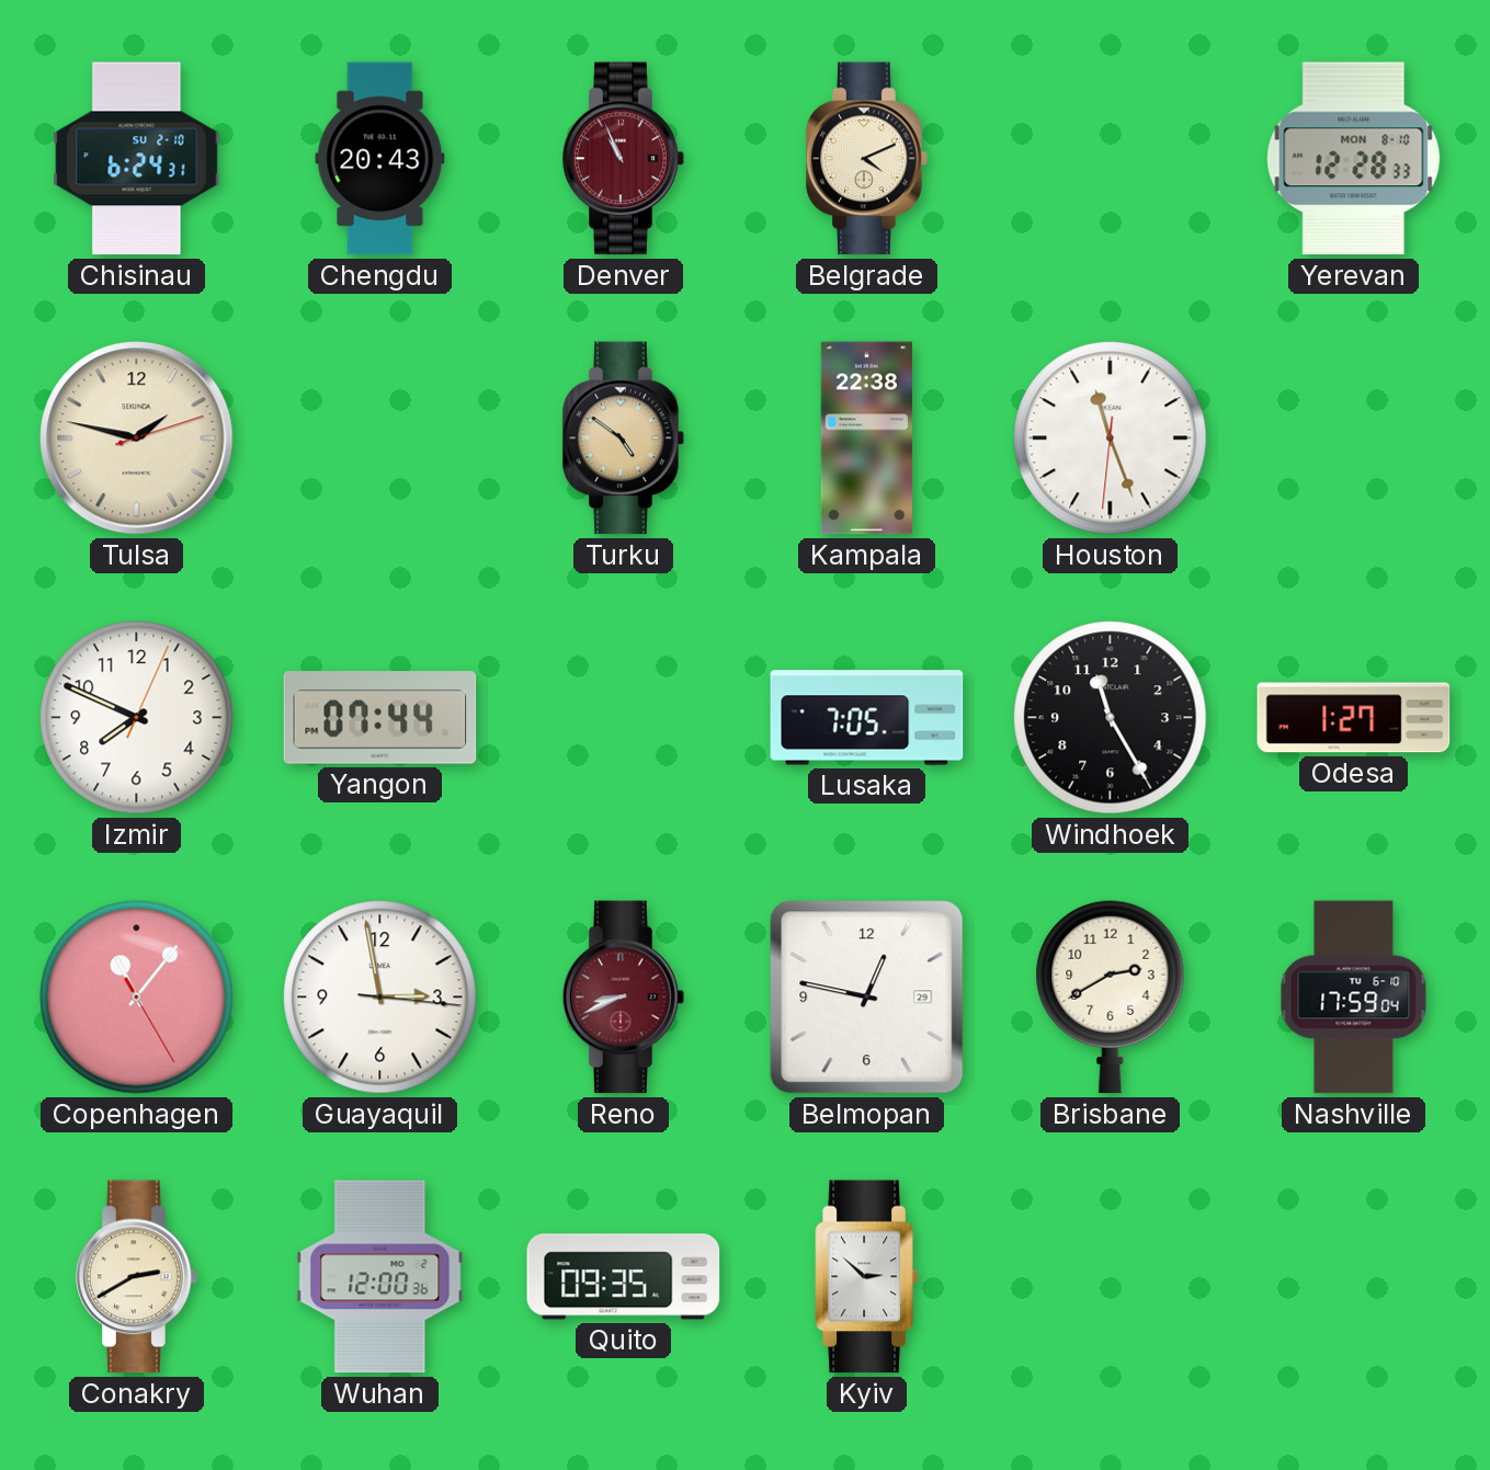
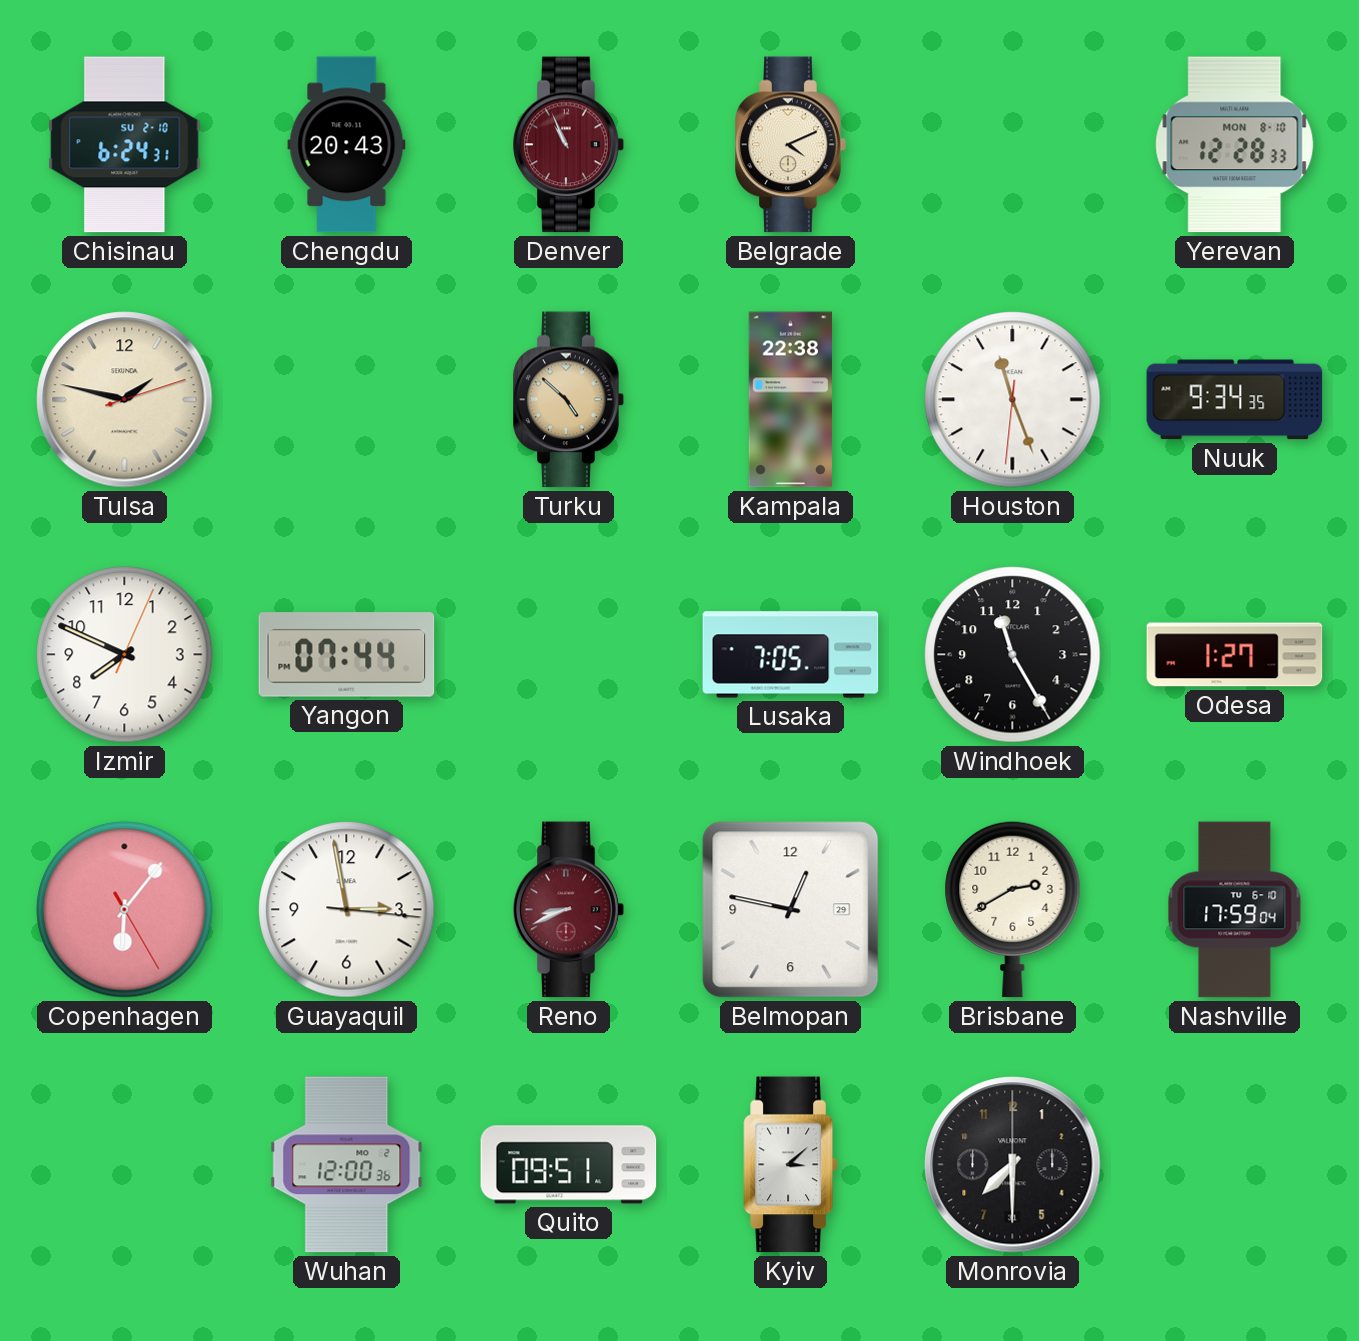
Turku: 4:51 -> 4:52 (569, 400)
Nuuk: none -> 9:34 (1235, 400)
Copenhagen: 11:06 -> 6:06 (125, 910)
Conakry: 2:40 -> none (137, 1277)
Quito: 09:35 -> 09:51 (569, 1165)
Kyiv: 2:52 -> 3:08 (791, 1165)
Monrovia: none -> 7:30 (1013, 1165)
